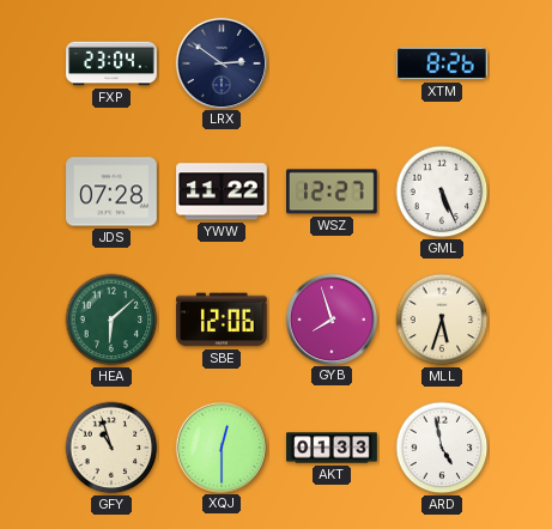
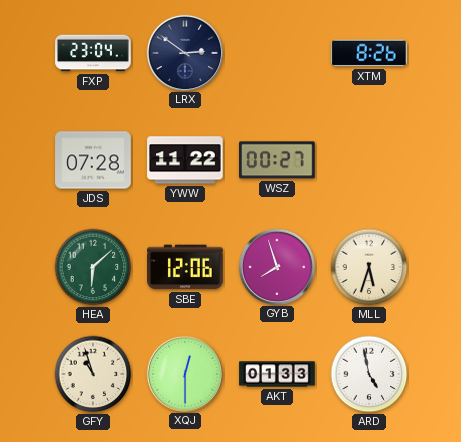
WSZ: 12:27 -> 00:27 (278, 160)
GML: 5:26 -> none (442, 191)
